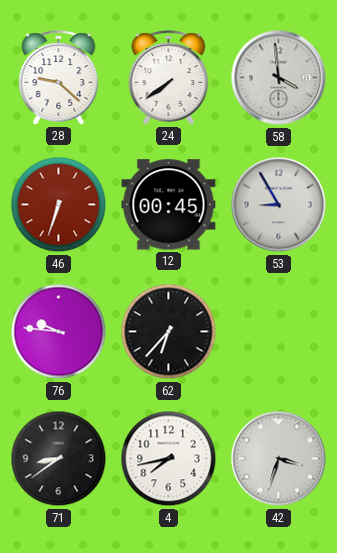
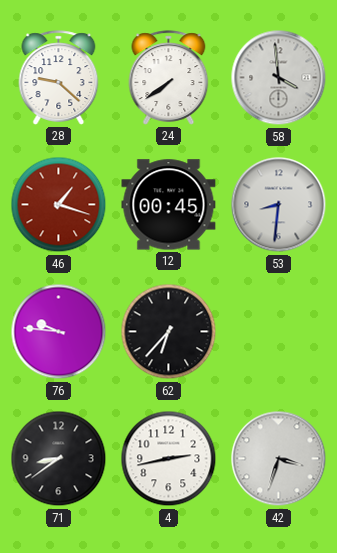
46: 6:33 -> 1:18 (59, 205)
53: 8:55 -> 8:31 (279, 205)
4: 7:43 -> 2:43 (169, 459)
